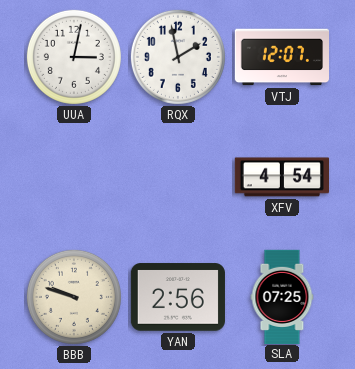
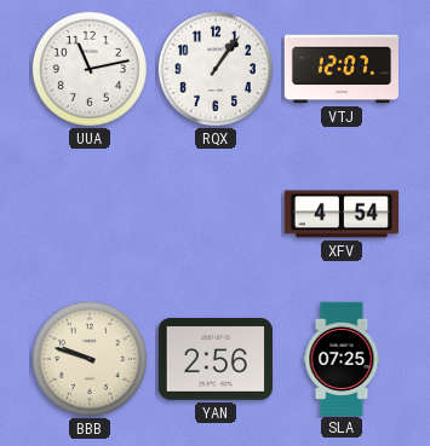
UUA: 3:02 -> 11:13 (90, 69)
RQX: 1:58 -> 1:06 (216, 69)
